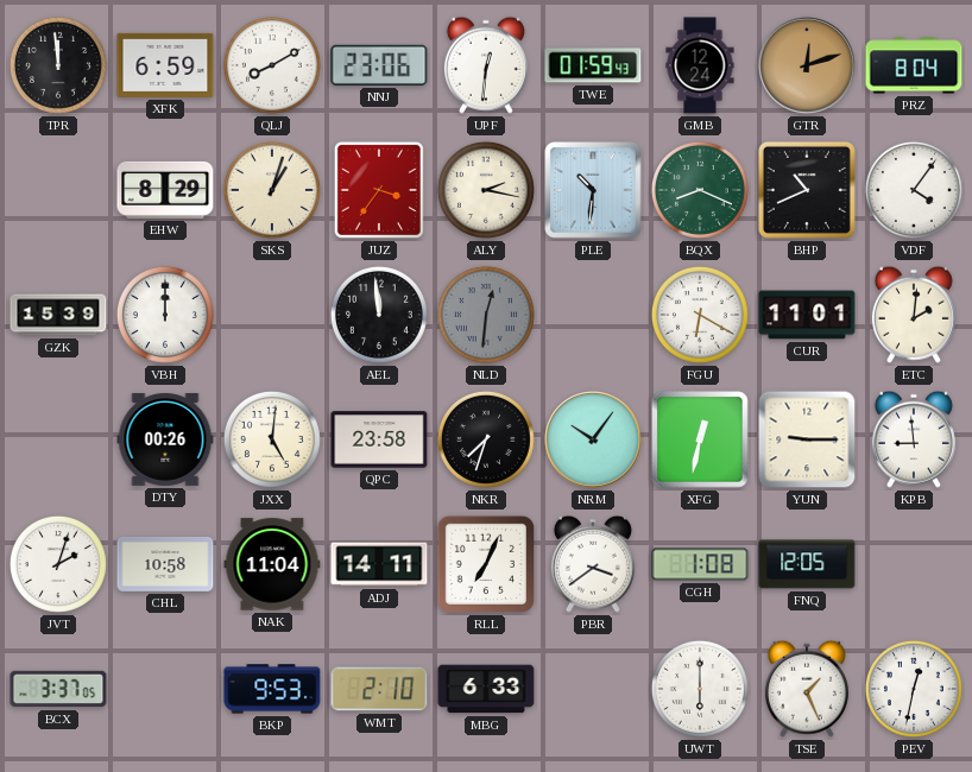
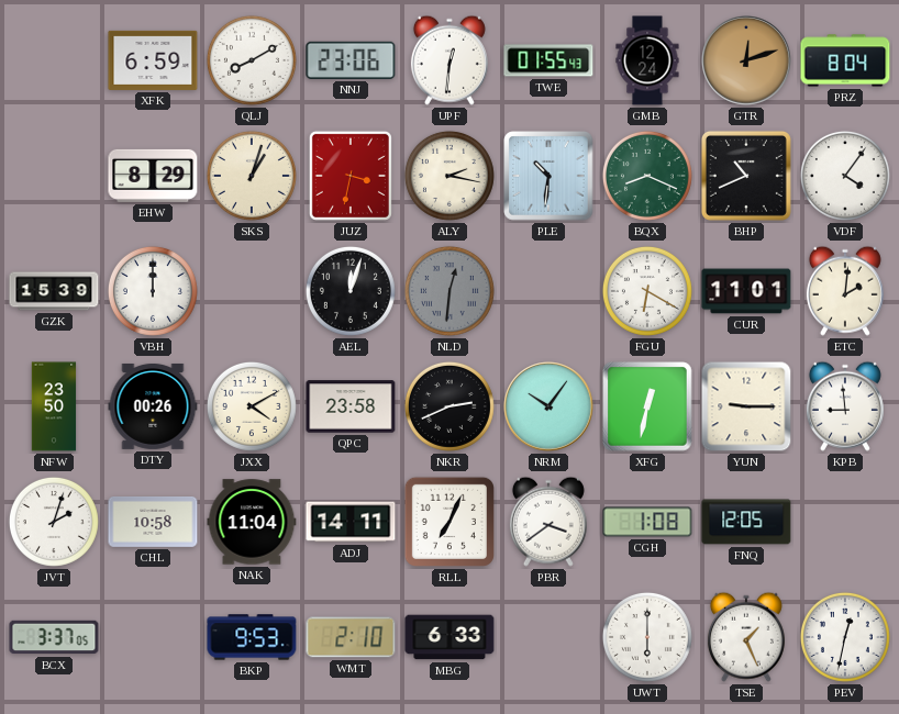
TPR: 11:59 -> none (58, 65)
TWE: 01:59 -> 01:55 (548, 60)
JUZ: 3:36 -> 3:32 (351, 176)
AEL: 11:59 -> 12:03 (351, 291)
NFW: none -> 23:50 (54, 406)
JXX: 5:01 -> 4:10 (252, 406)
NKR: 7:33 -> 2:41 (449, 406)
